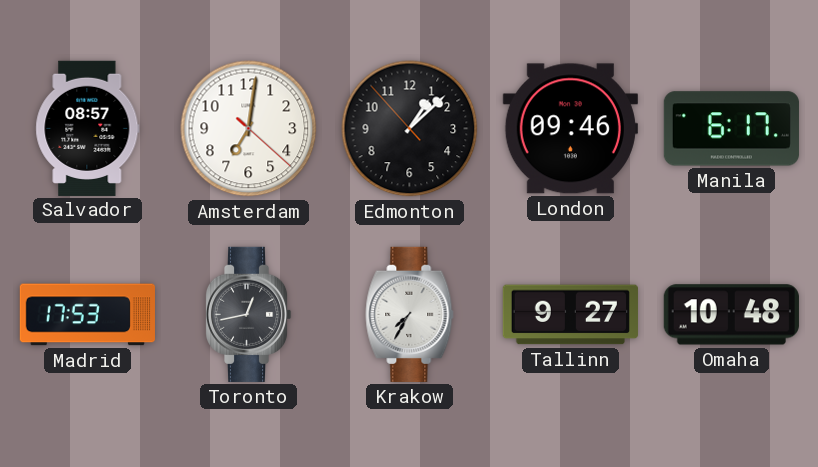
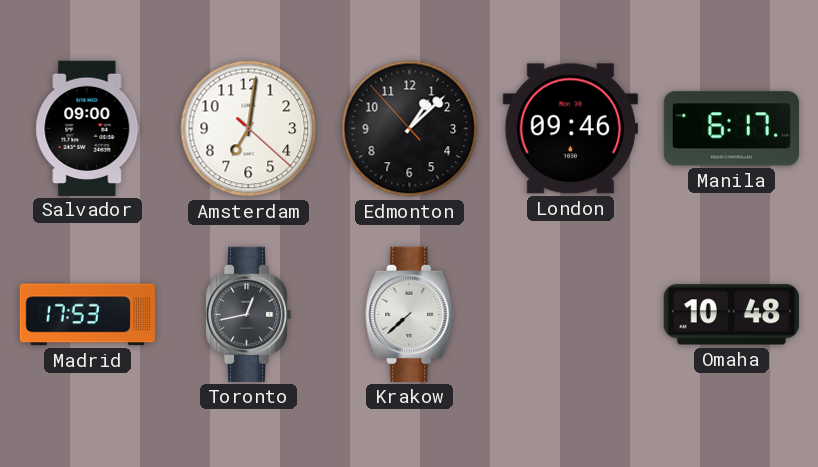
Salvador: 08:57 -> 09:00 (88, 128)
Krakow: 7:35 -> 7:38 (410, 314)
Tallinn: 9:27 -> none (570, 315)
